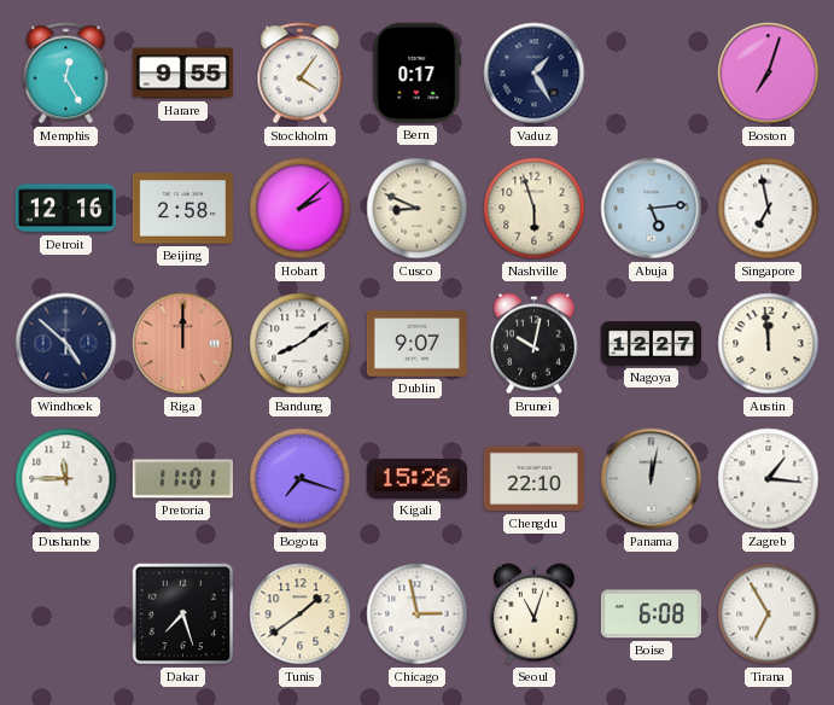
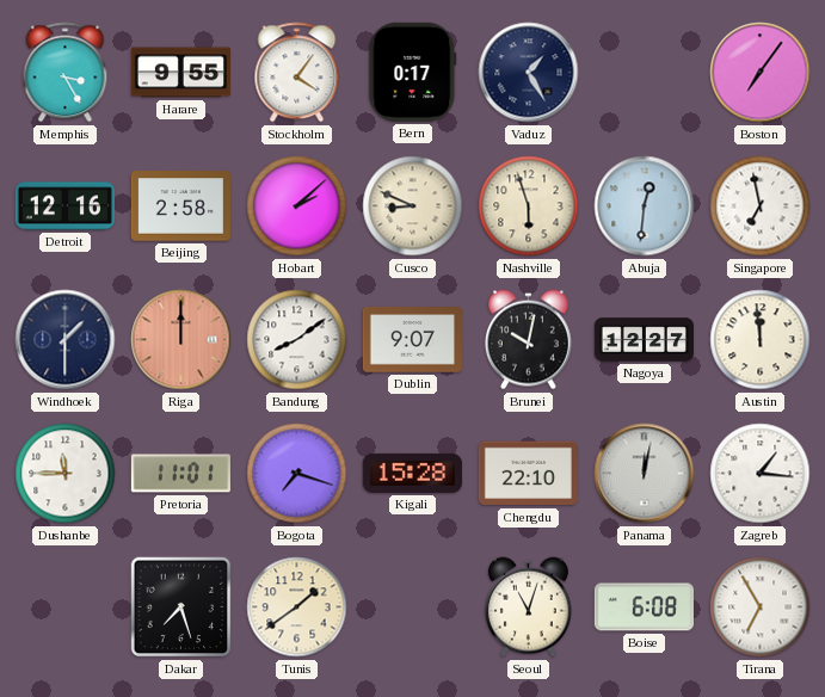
Memphis: 12:25 -> 3:25 (66, 73)
Boston: 7:03 -> 7:06 (761, 73)
Abuja: 5:14 -> 12:31 (645, 206)
Windhoek: 4:52 -> 1:30 (66, 340)
Kigali: 15:26 -> 15:28 (412, 473)
Chicago: 2:58 -> none (418, 614)
